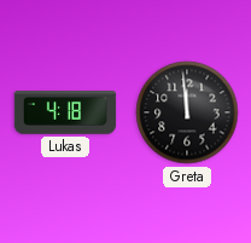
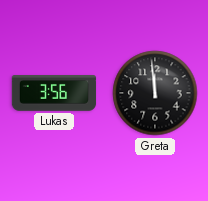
Lukas: 4:18 -> 3:56 (54, 93)
